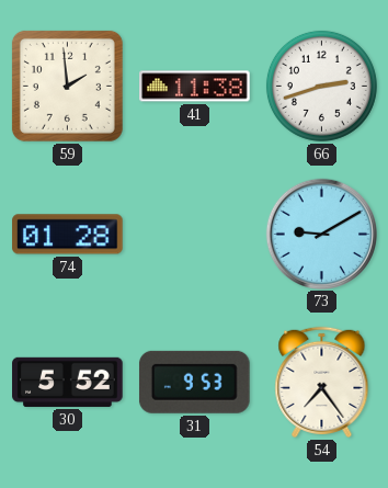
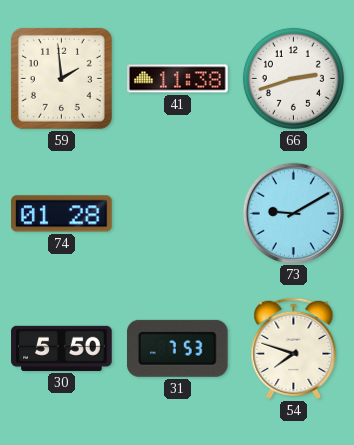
30: 5:52 -> 5:50 (62, 348)
31: 9:53 -> 7:53 (177, 348)
54: 7:24 -> 7:48 (294, 348)
